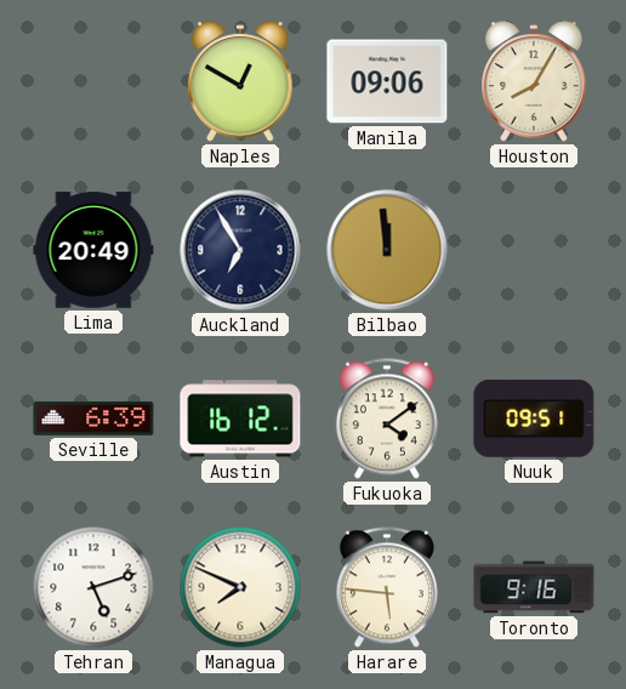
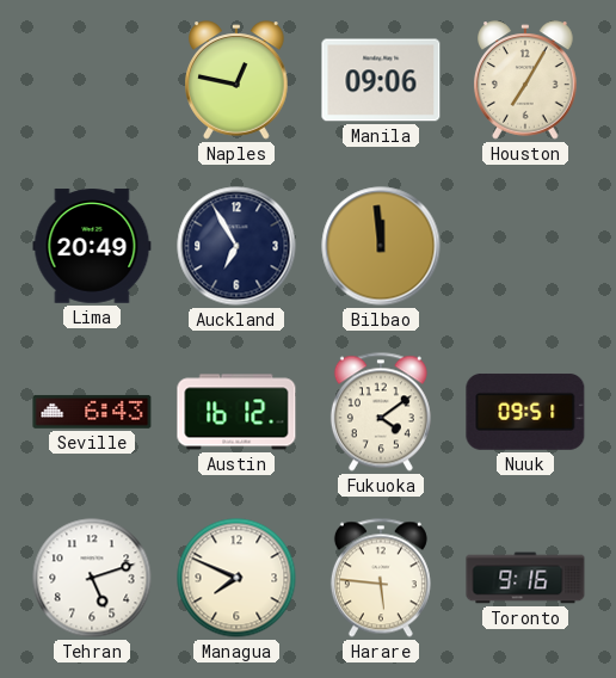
Naples: 12:50 -> 12:47 (238, 80)
Houston: 8:05 -> 7:05 (526, 80)
Seville: 6:39 -> 6:43 (92, 412)
